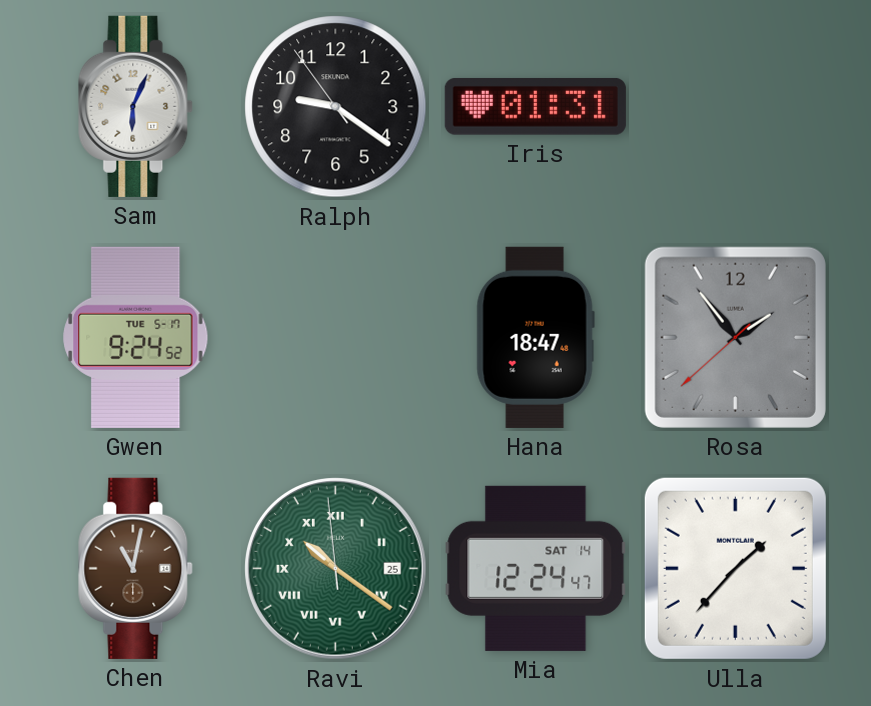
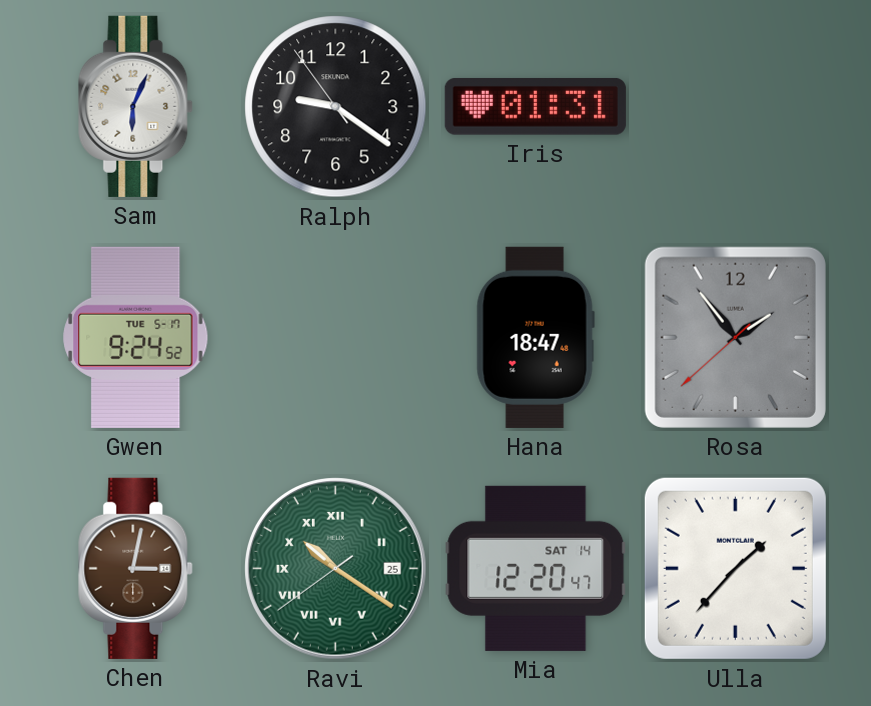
Chen: 11:02 -> 3:02 (136, 568)
Ravi: 10:20:59 -> 10:20:39 (336, 569)
Mia: 12:24 -> 12:20 (536, 568)
